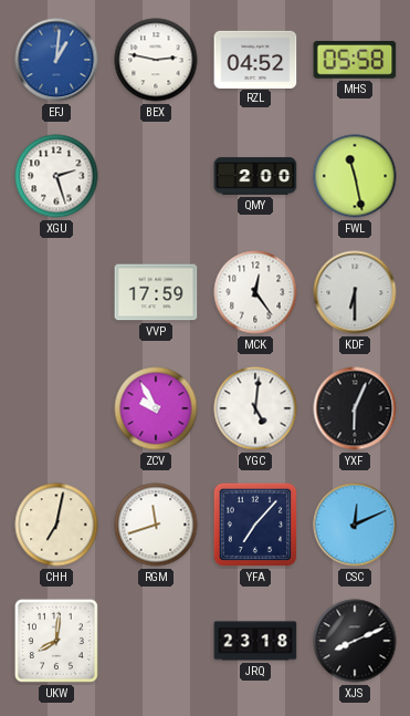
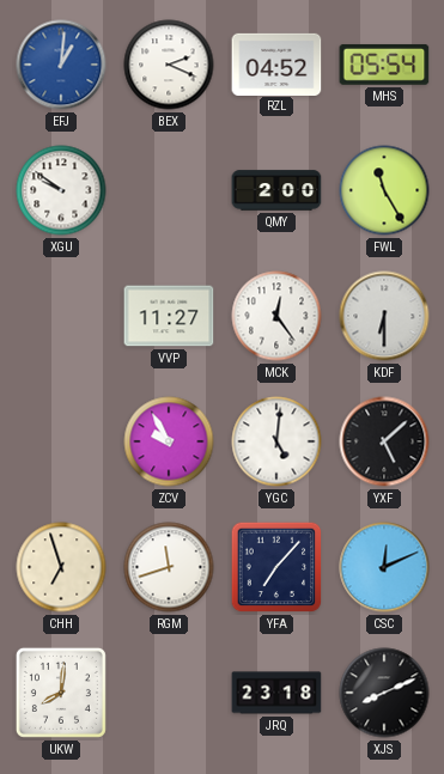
BEX: 2:47 -> 2:19 (169, 65)
MHS: 05:58 -> 05:54 (384, 65)
XGU: 2:27 -> 9:51 (61, 190)
FWL: 11:28 -> 11:25 (384, 190)
VVP: 17:59 -> 11:27 (169, 316)
YXF: 6:04 -> 5:08 (384, 441)
CHH: 7:02 -> 6:57 (61, 567)
